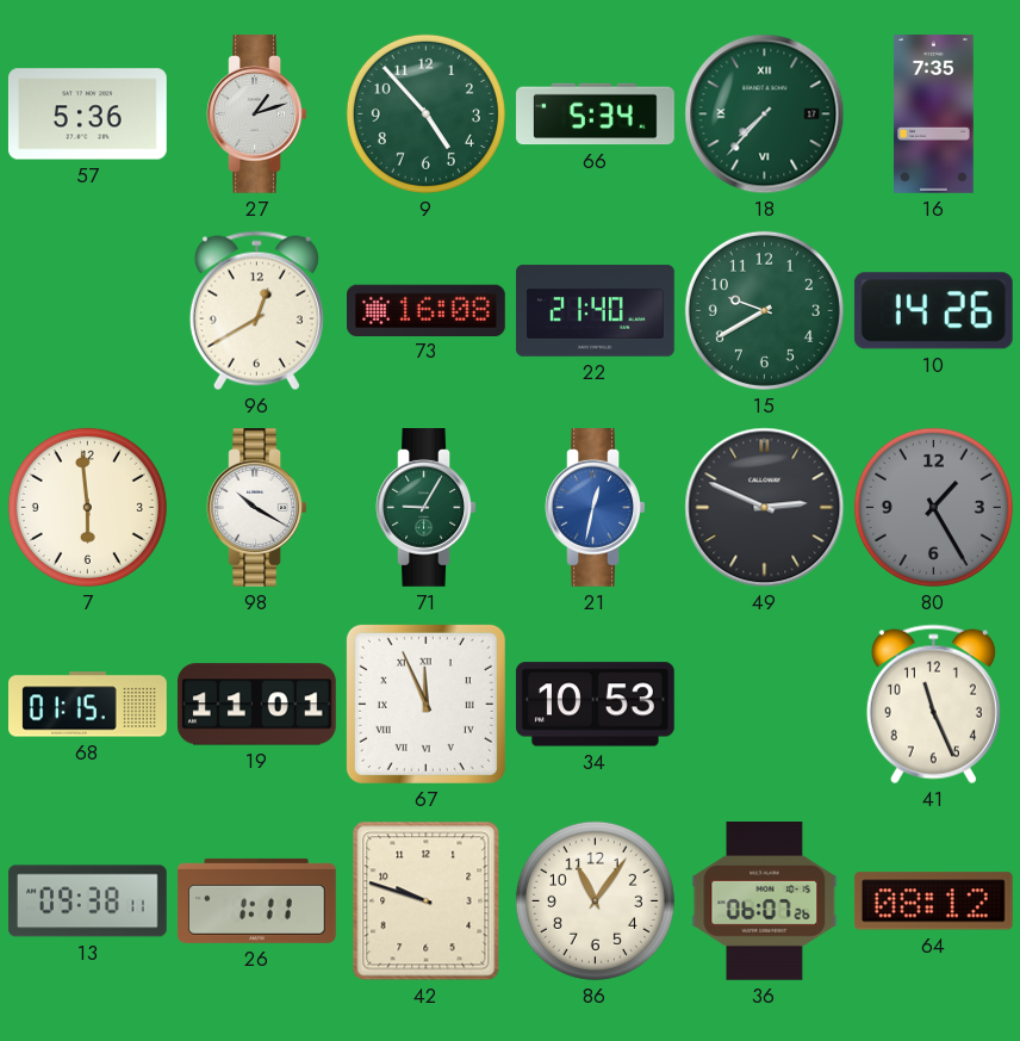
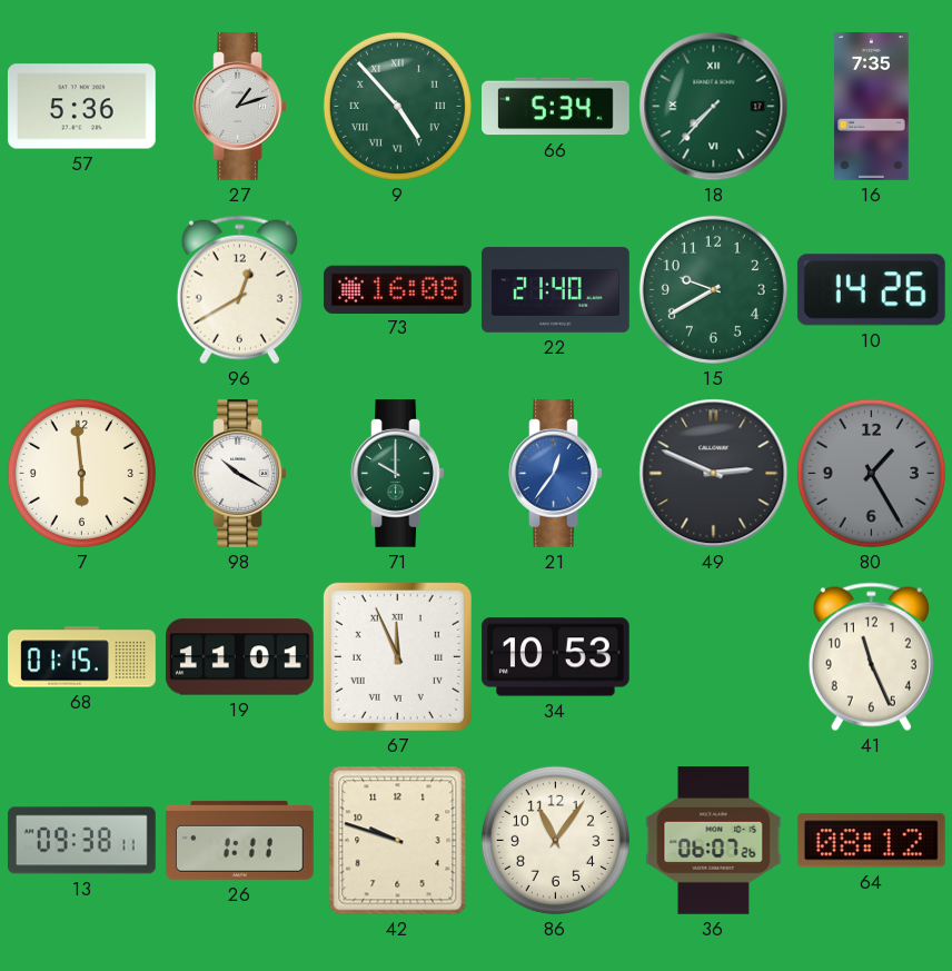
9 numerals: Arabic -> Roman (397, 106)
71: 9:05 -> 10:00 (398, 474)
21: 12:32 -> 12:36 (556, 474)
